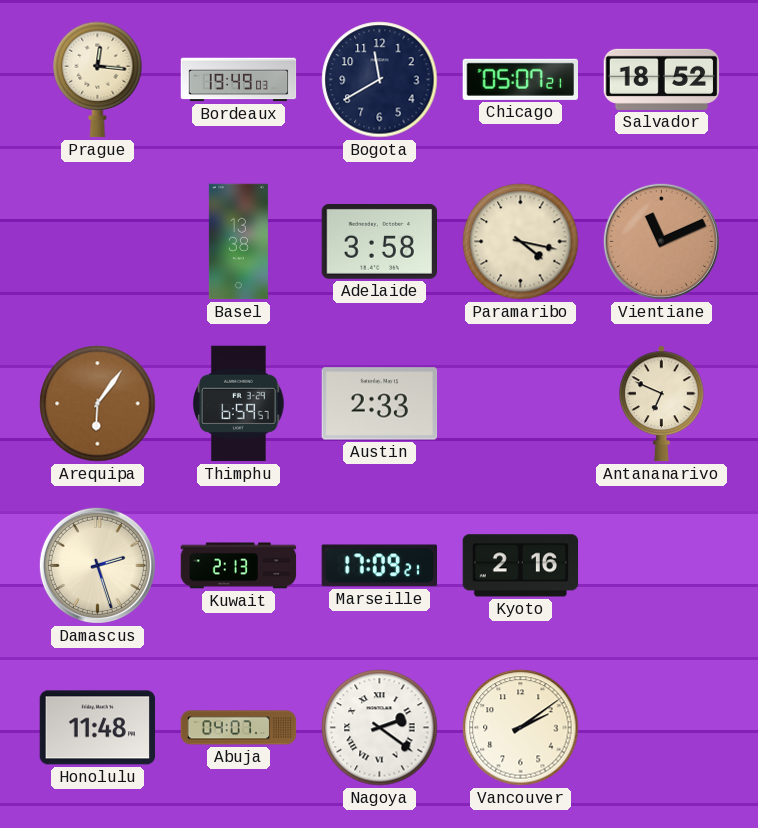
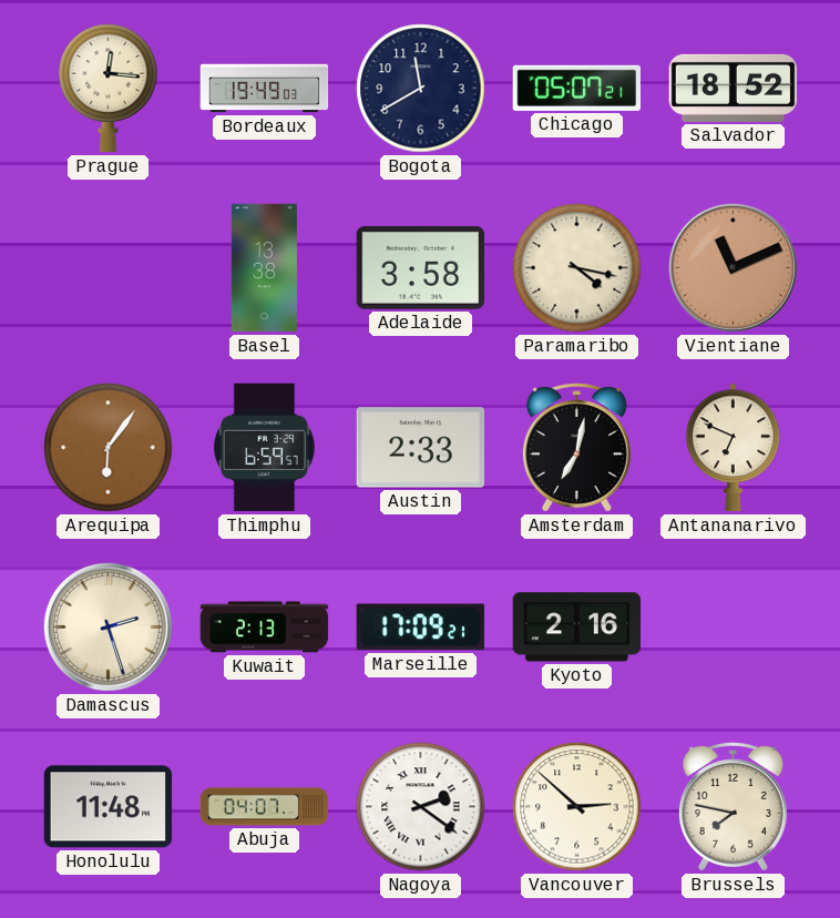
Amsterdam: none -> 7:02 (576, 448)
Vancouver: 2:09 -> 2:52 (577, 807)
Brussels: none -> 7:47 (733, 807)
